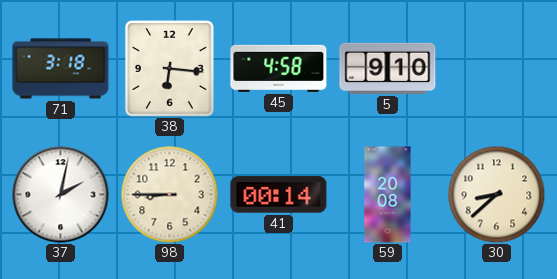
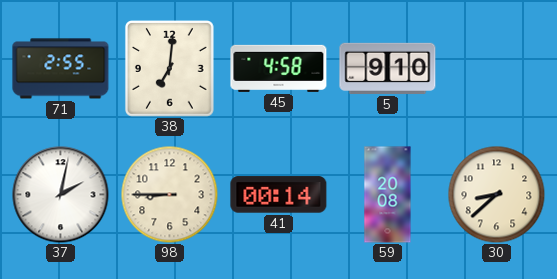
71: 3:18 -> 2:55 (61, 69)
38: 6:16 -> 7:01 (170, 69)
